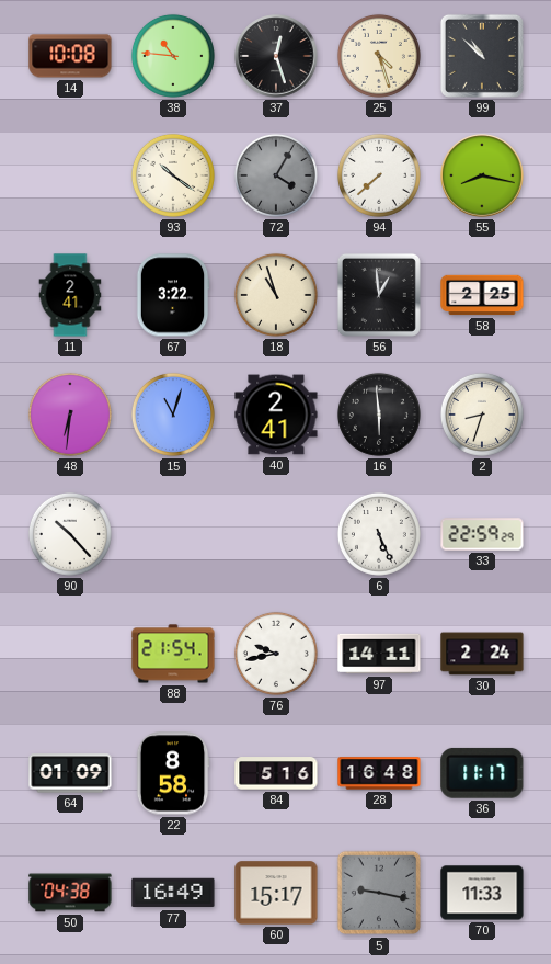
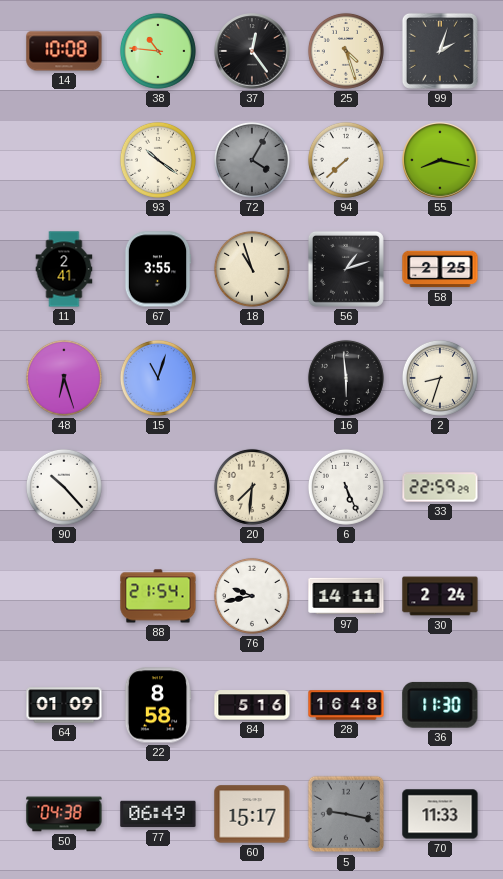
37: 12:27 -> 12:24 (252, 51)
99: 10:52 -> 2:03 (440, 51)
67: 3:22 -> 3:55 (158, 269)
56: 12:59 -> 1:12 (346, 269)
48: 6:31 -> 6:27 (64, 378)
40: 2:41 -> none (276, 415)
20: none -> 7:31 (252, 487)
36: 11:17 -> 11:30 (440, 705)
77: 16:49 -> 06:49 (158, 814)
